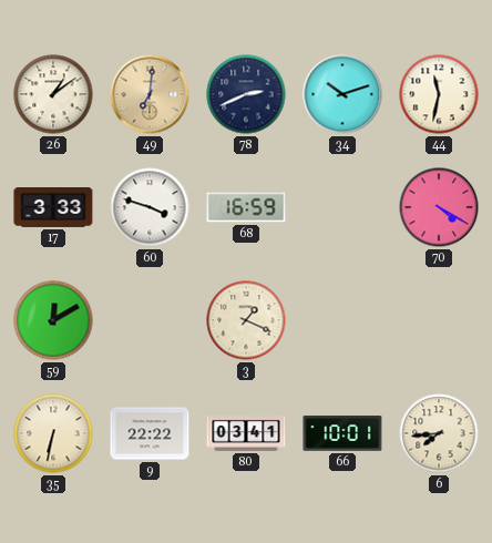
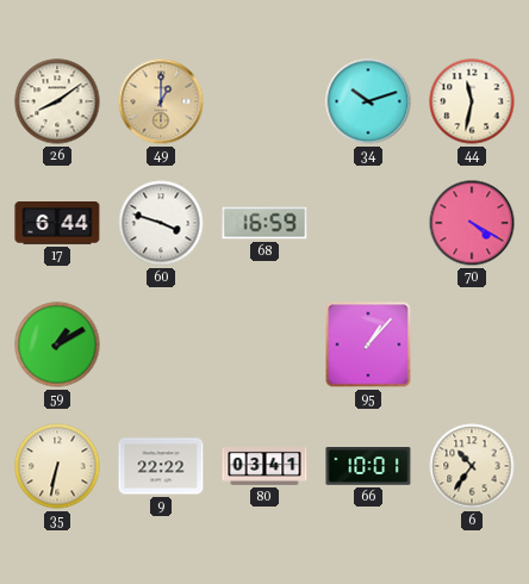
26: 1:09 -> 8:09 (57, 101)
49: 7:01 -> 1:00 (161, 101)
78: 2:41 -> none (246, 94)
17: 3:33 -> 6:44 (57, 224)
59: 12:10 -> 1:10 (57, 344)
3: 1:19 -> none (246, 320)
95: none -> 1:07 (368, 344)
6: 7:44 -> 10:36 (472, 466)
